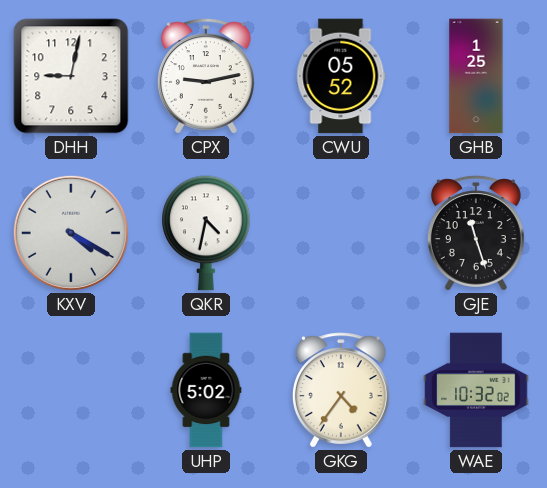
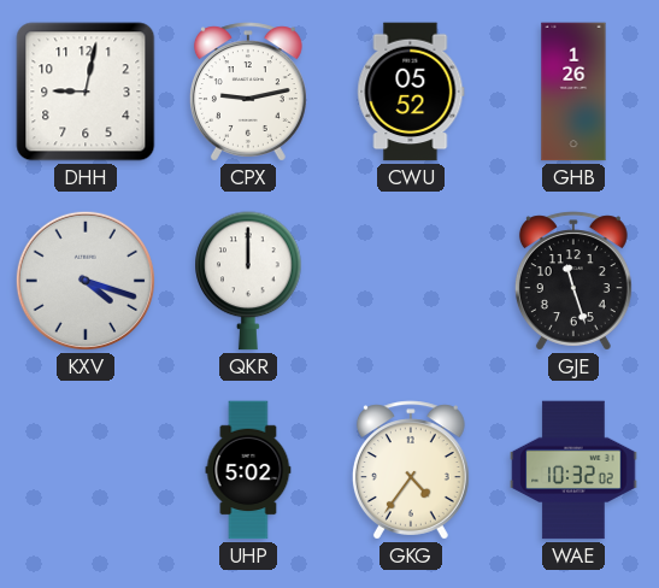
GHB: 1:25 -> 1:26 (573, 92)
KXV: 4:20 -> 4:18 (86, 281)
QKR: 4:32 -> 12:00 (248, 281)
